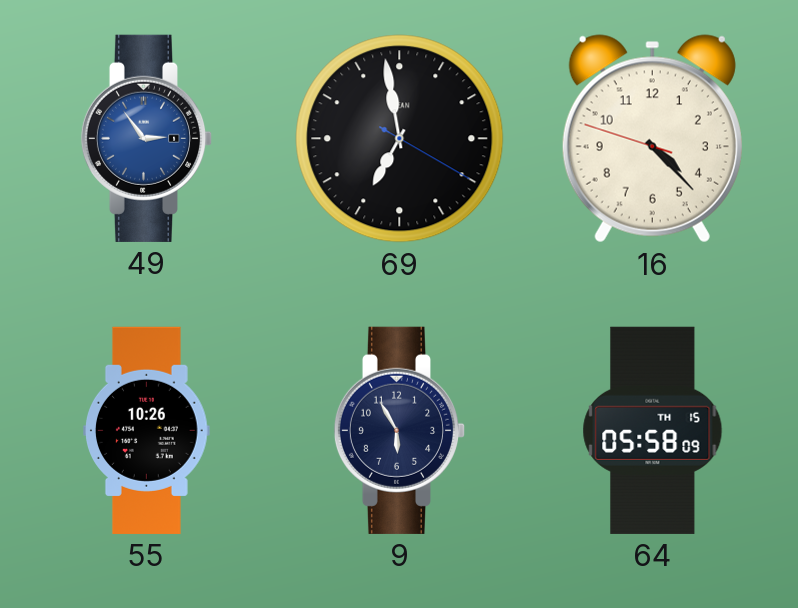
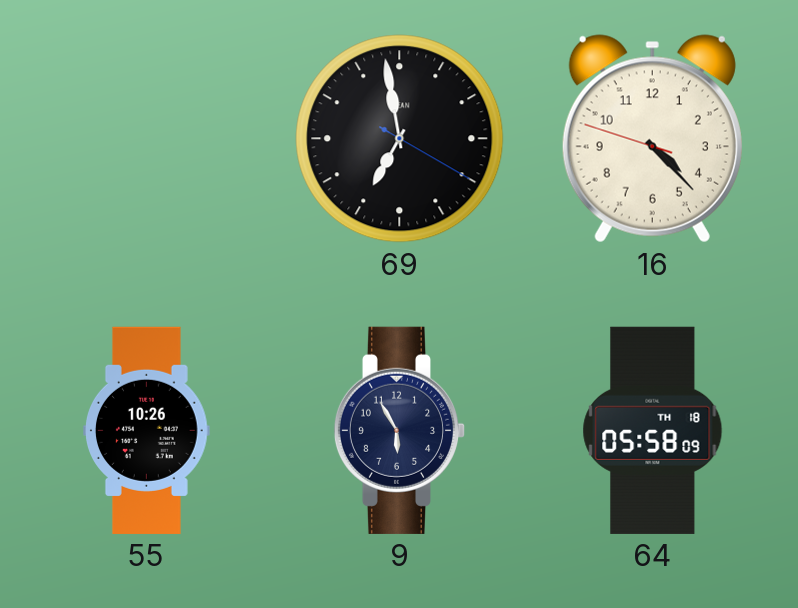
49: 2:54 -> none (147, 138)
64 date: TH 15 -> TH 18 (653, 430)
